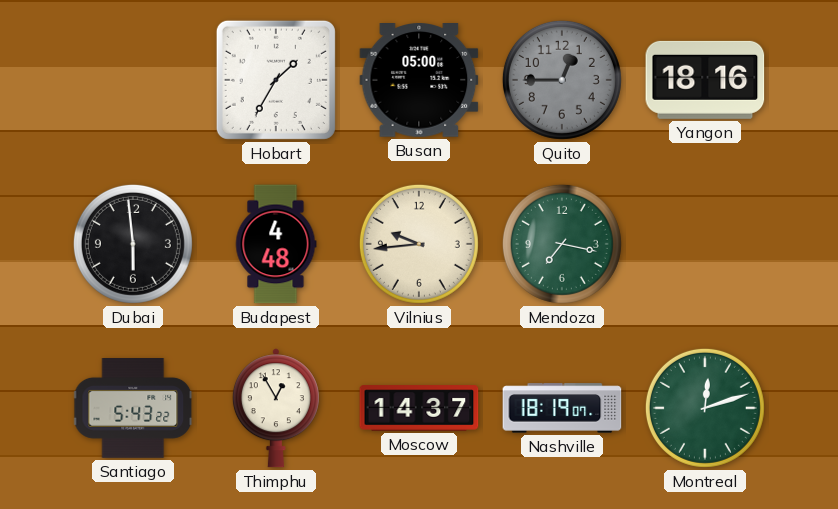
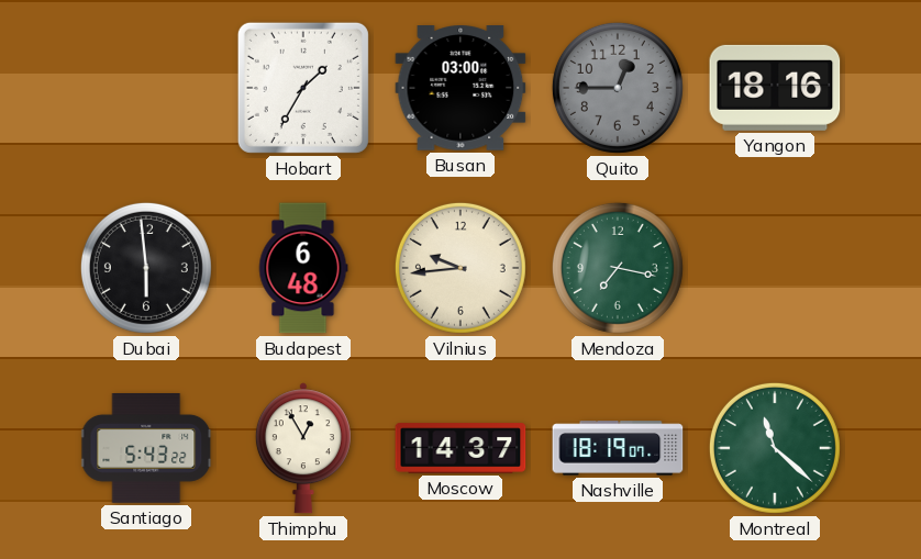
Busan: 05:00 -> 03:00 (460, 89)
Budapest: 4:48 -> 6:48 (303, 268)
Montreal: 12:12 -> 11:22 (775, 448)
